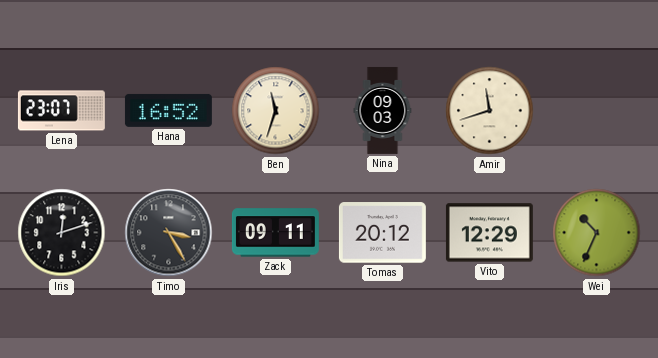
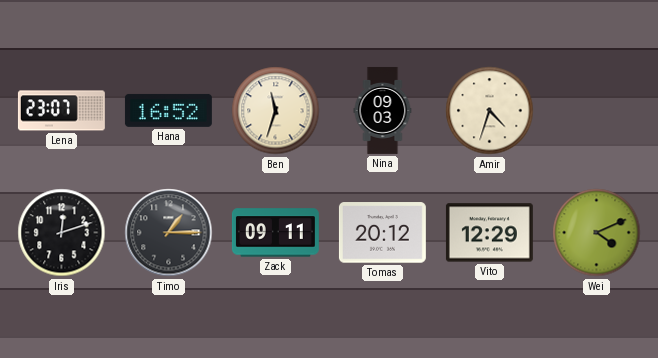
Amir: 11:42 -> 4:33 (490, 111)
Timo: 3:25 -> 1:15 (169, 233)
Wei: 10:34 -> 4:11 (597, 233)
